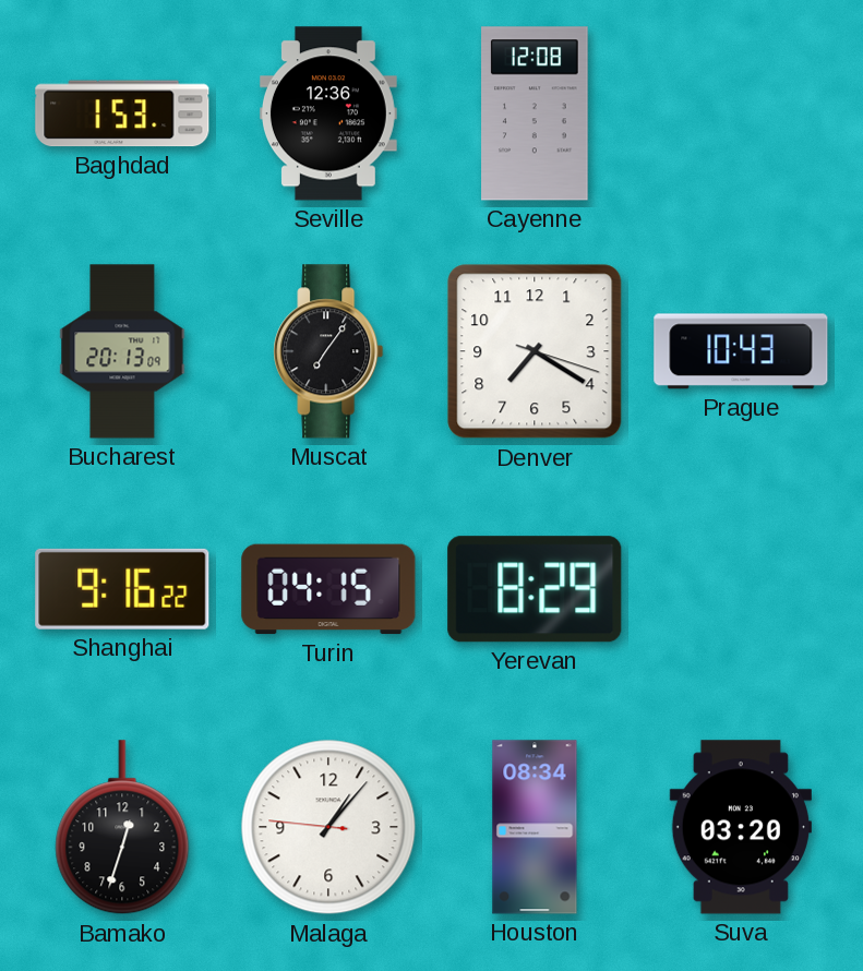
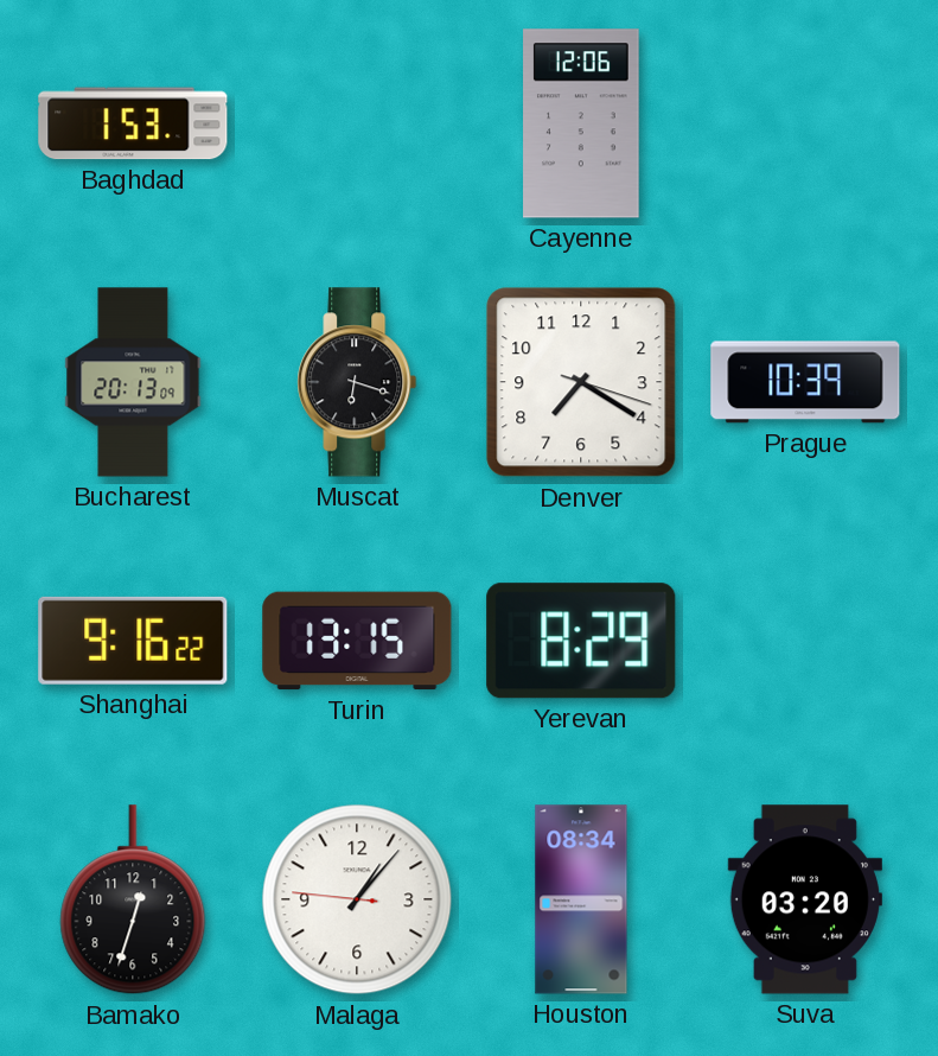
Seville: 12:36 -> none (328, 113)
Cayenne: 12:08 -> 12:06 (581, 123)
Muscat: 7:06 -> 6:18 (357, 382)
Prague: 10:43 -> 10:39 (805, 382)
Turin: 04:15 -> 13:15 (357, 641)
